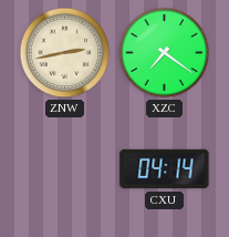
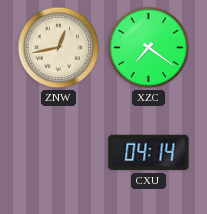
ZNW: 2:43 -> 12:43 (59, 48)
